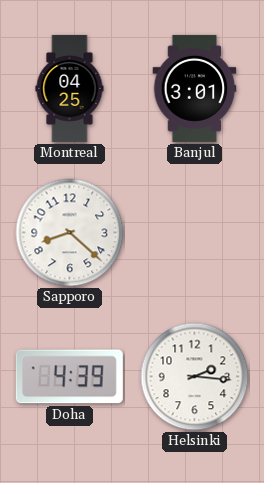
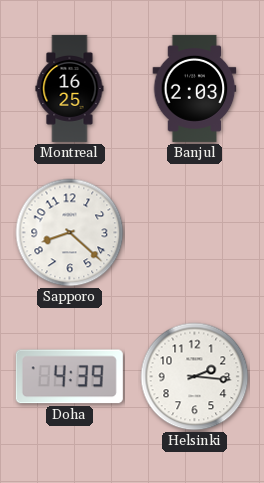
Montreal: 04:25 -> 16:25 (70, 88)
Banjul: 3:01 -> 2:03 (195, 88)
